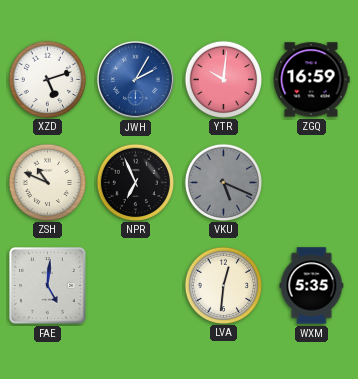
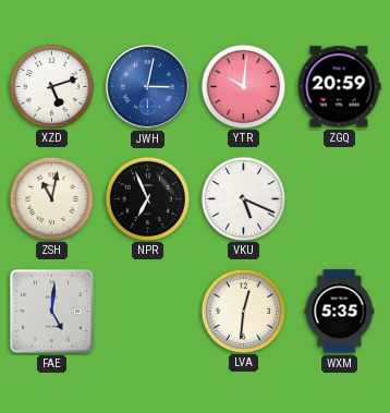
JWH: 2:05 -> 3:02 (147, 86)
ZGQ: 16:59 -> 20:59 (339, 87)
ZSH: 10:49 -> 11:02 (51, 198)
VKU dial: grey -> white (243, 198)
